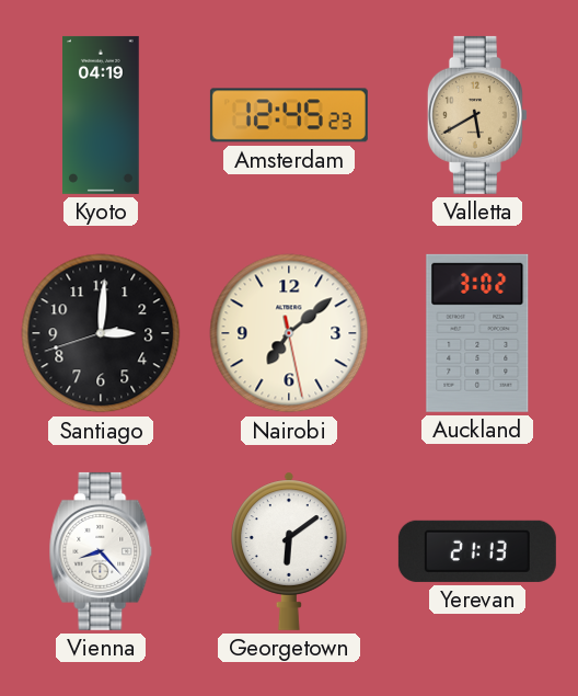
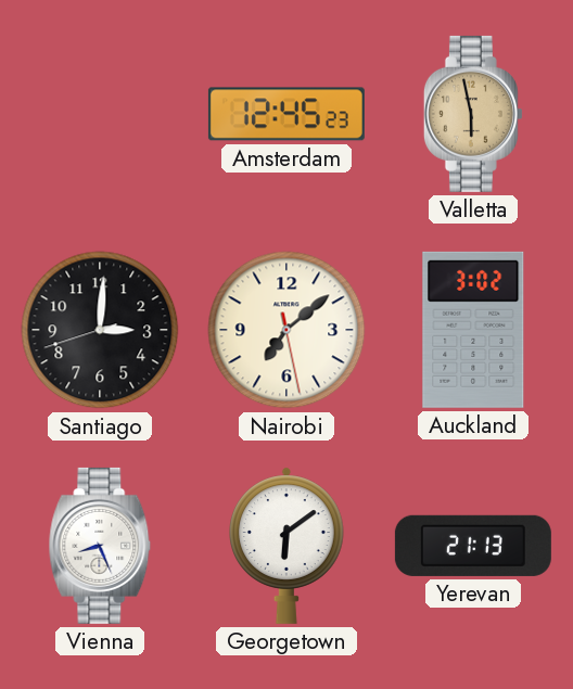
Kyoto: 04:19 -> none (102, 115)
Valletta: 5:40 -> 5:58 (473, 114)
Vienna: 8:23 -> 8:26 (100, 546)
